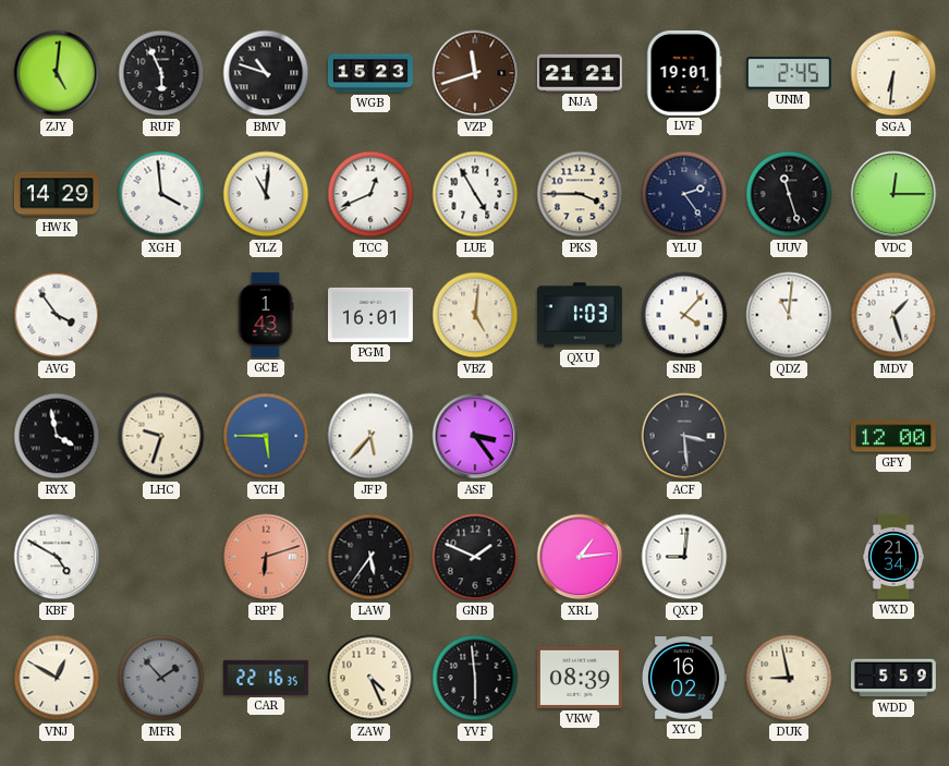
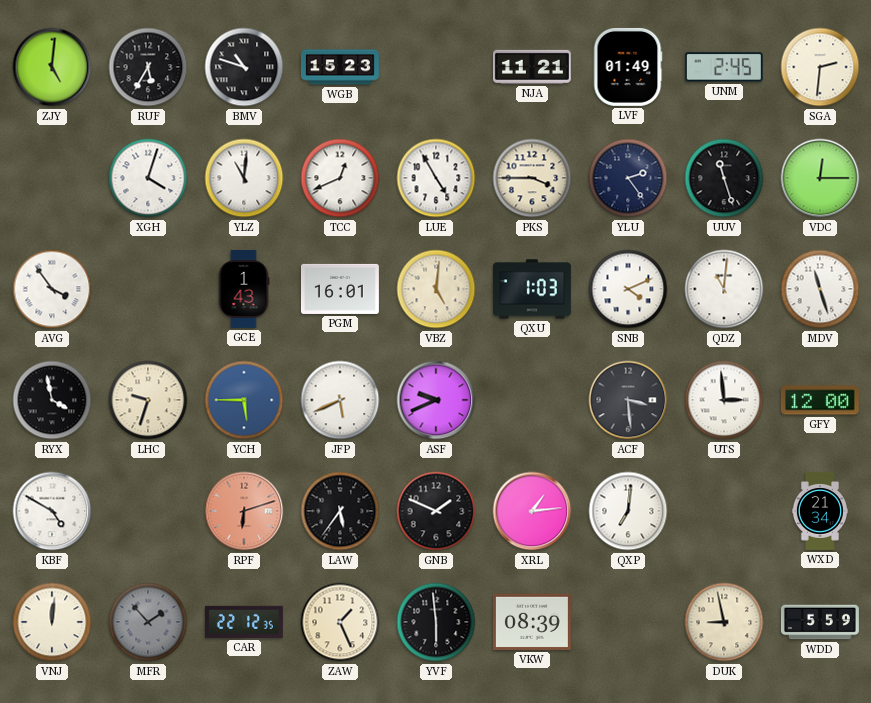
RUF: 5:56 -> 5:35 (148, 67)
VZP: 11:42 -> none (475, 73)
NJA: 21:21 -> 11:21 (532, 67)
LVF: 19:01 -> 01:49 (628, 67)
SGA: 6:31 -> 2:31 (820, 67)
HWK: 14:29 -> none (57, 194)
XGH: 3:59 -> 4:03 (148, 178)
SNB: 4:07 -> 4:11 (628, 289)
MDV: 1:27 -> 11:27 (820, 289)
JFP: 5:37 -> 5:41 (340, 400)
ASF: 3:24 -> 9:41 (436, 400)
UTS: none -> 2:59 (724, 400)
QXP: 9:01 -> 7:01 (628, 511)
VNJ: 12:50 -> 12:01 (52, 622)
CAR: 22:16 -> 22:12 (244, 622)
ZAW: 4:26 -> 1:26 (340, 622)
XYC: 16:02 -> none (683, 678)
